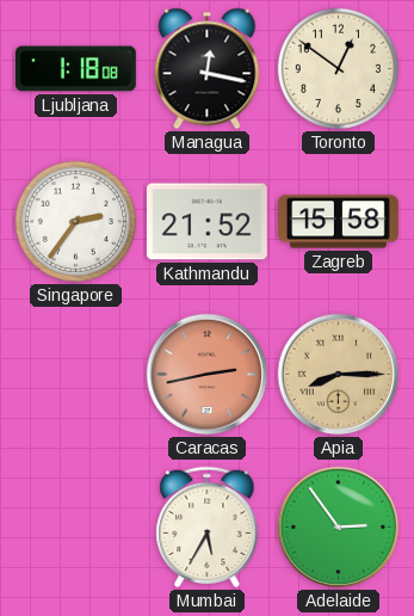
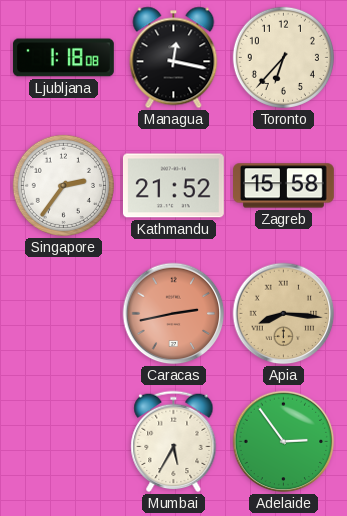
Toronto: 12:51 -> 6:37 (283, 57)
Apia: 8:15 -> 8:16 (284, 314)
